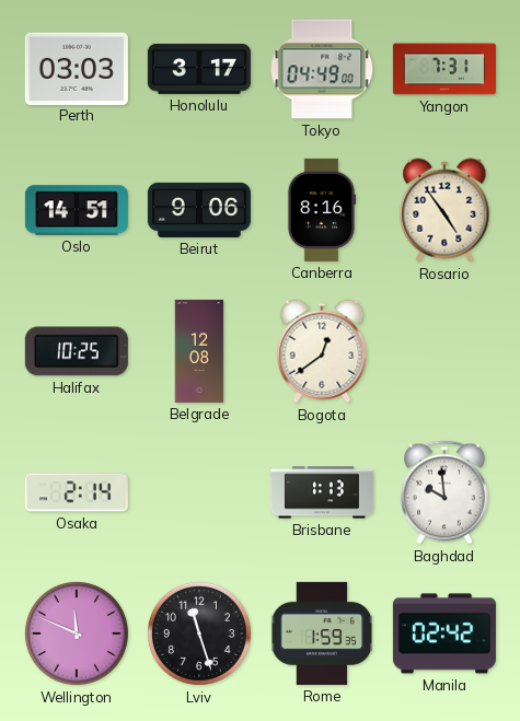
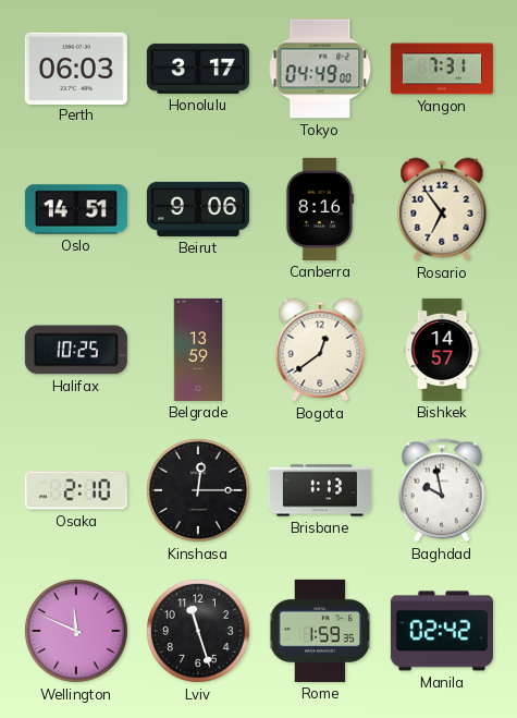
Perth: 03:03 -> 06:03 (76, 68)
Rosario: 4:54 -> 6:54 (442, 209)
Belgrade: 12:08 -> 13:59 (198, 350)
Bishkek: none -> 14:57 (442, 350)
Osaka: 2:14 -> 2:10 (76, 490)
Kinshasa: none -> 12:15 (198, 490)
Baghdad: 9:59 -> 9:58 (442, 490)
